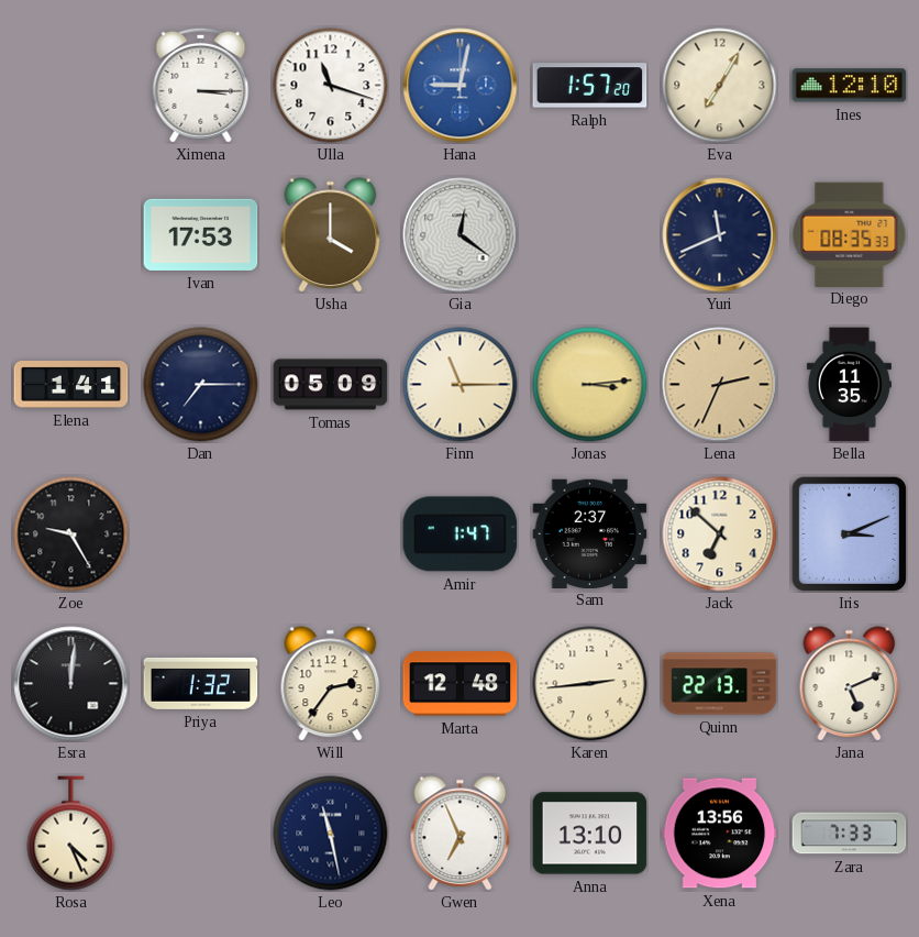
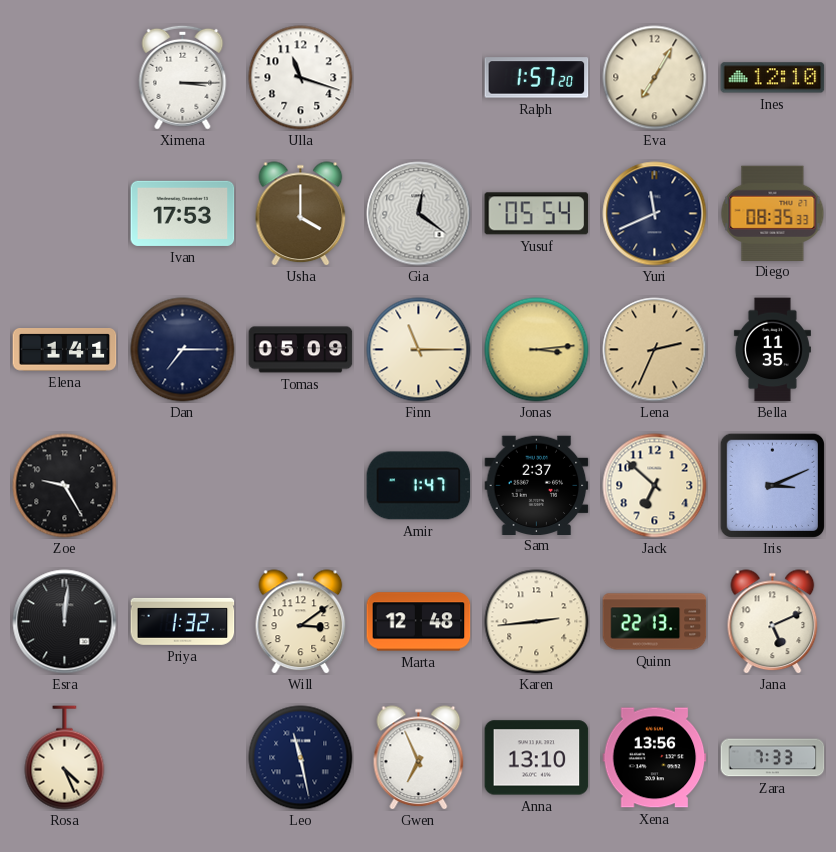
Hana: 9:02 -> none (461, 86)
Yusuf: none -> 05:54 (537, 214)
Will: 2:36 -> 3:09 (301, 622)
